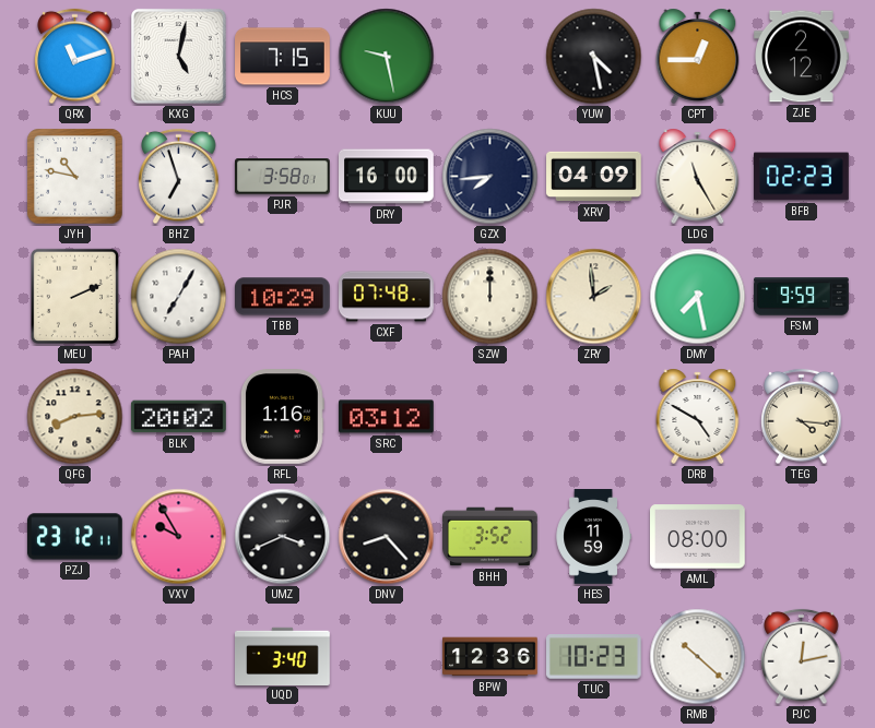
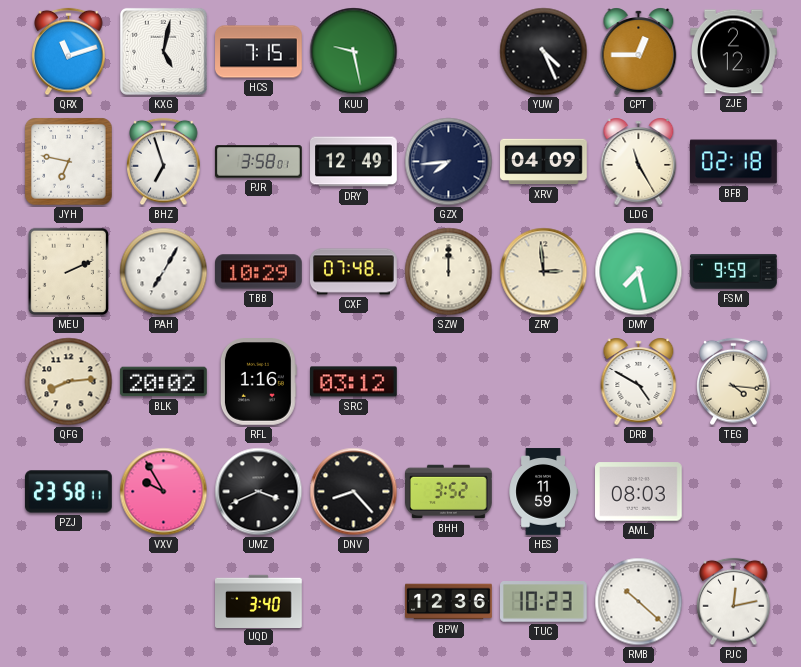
YUW: 4:28 -> 4:26 (544, 52)
JYH: 10:47 -> 6:47 (69, 162)
DRY: 16:00 -> 12:49 (354, 162)
BFB: 02:23 -> 02:18 (734, 162)
ZRY: 1:59 -> 2:59 (544, 272)
PZJ: 23:12 -> 23:58 (69, 492)
AML: 08:00 -> 08:03 (639, 492)
